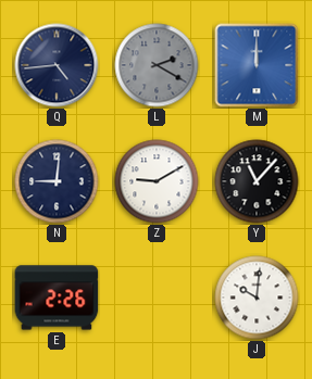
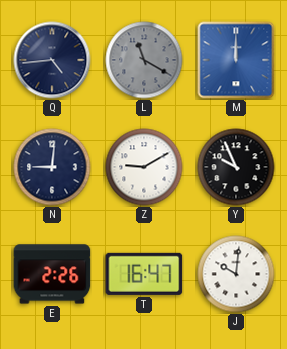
L: 2:20 -> 11:20 (144, 60)
Y: 11:07 -> 9:56 (236, 167)
T: none -> 16:47 (144, 274)
